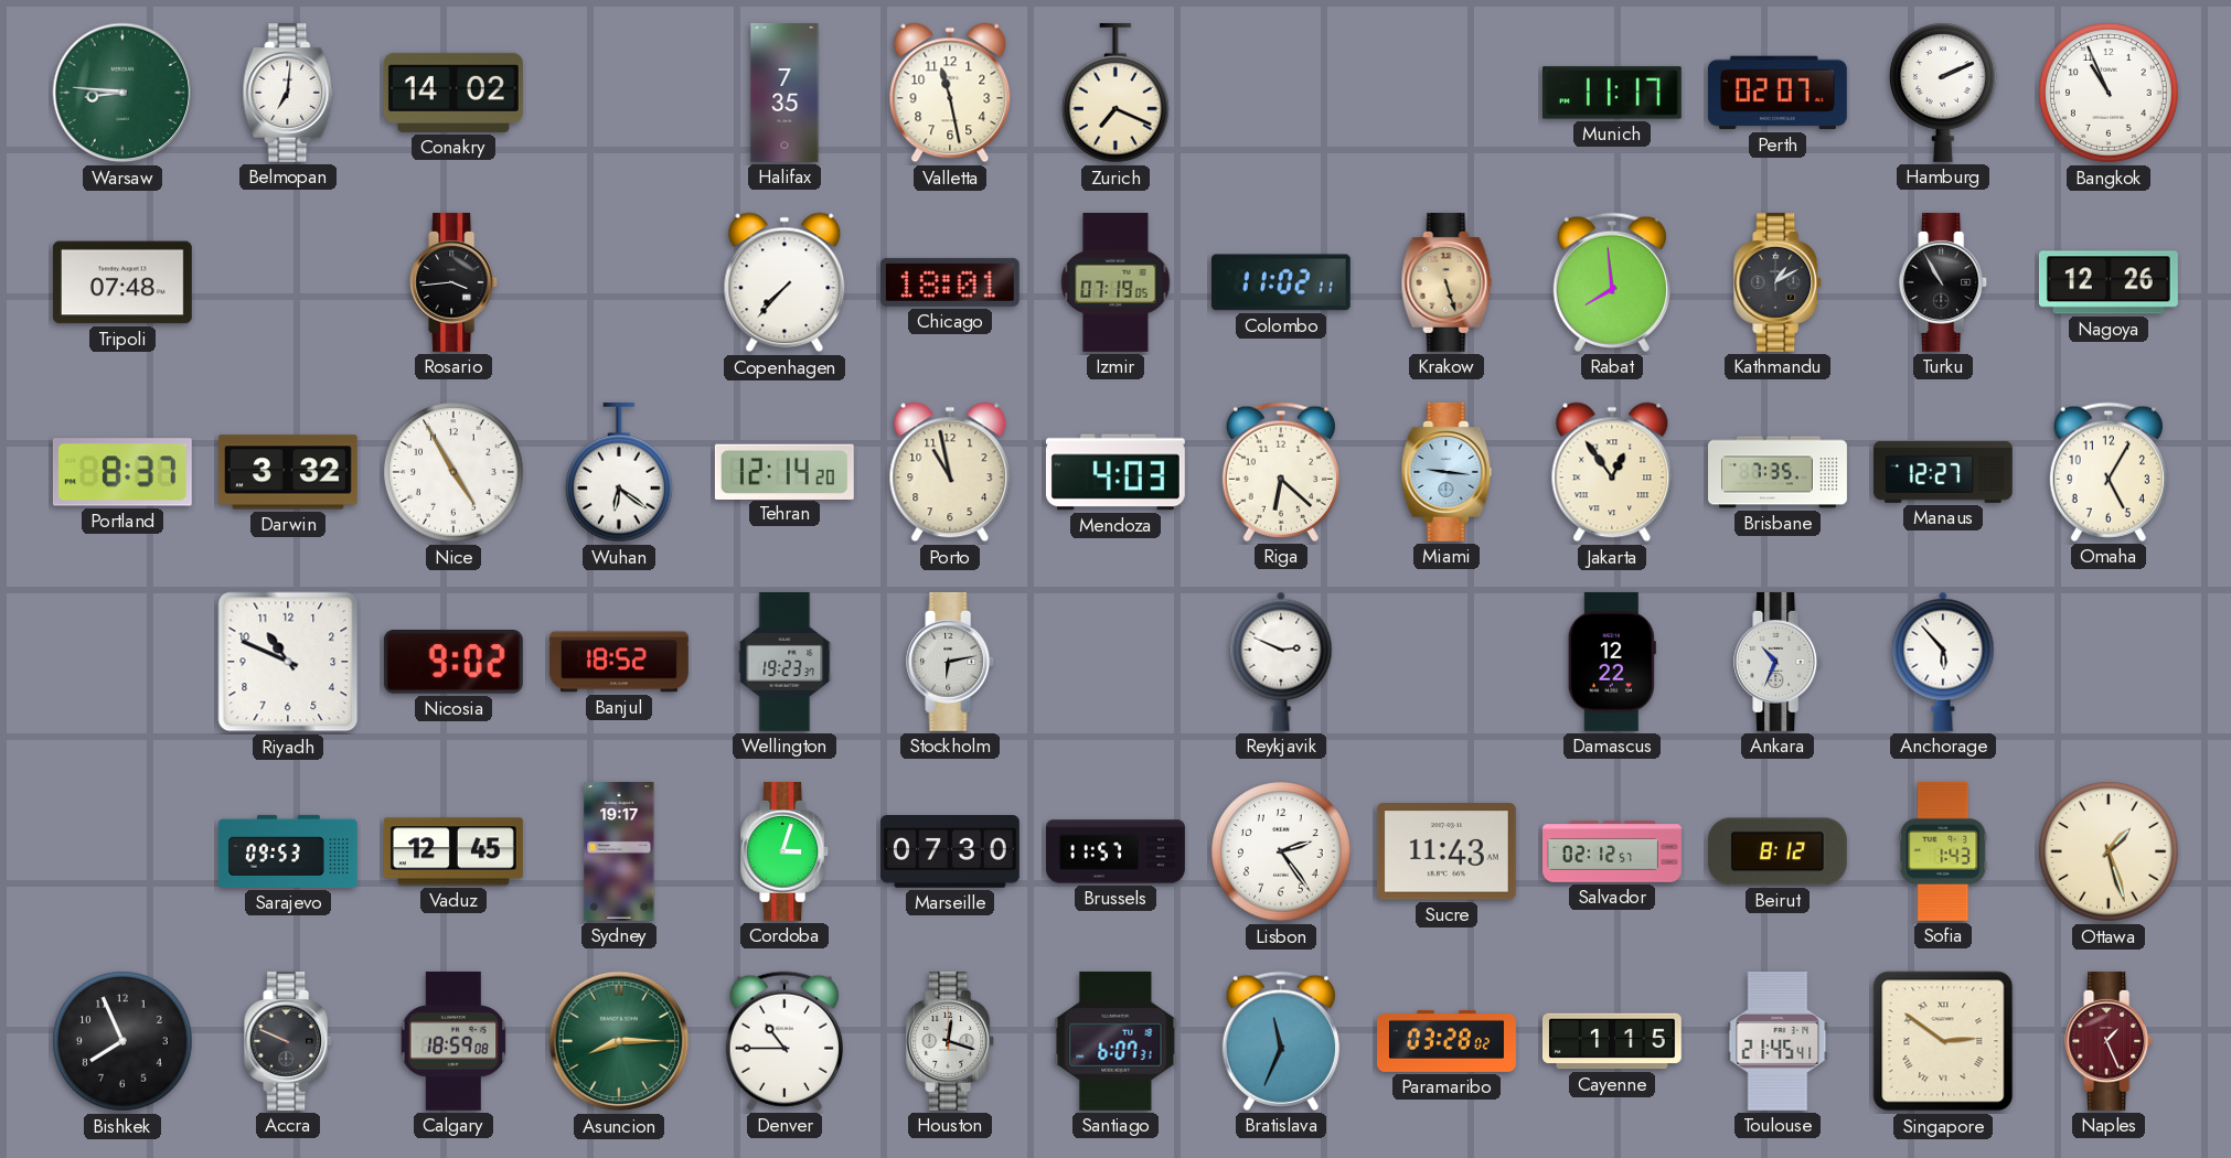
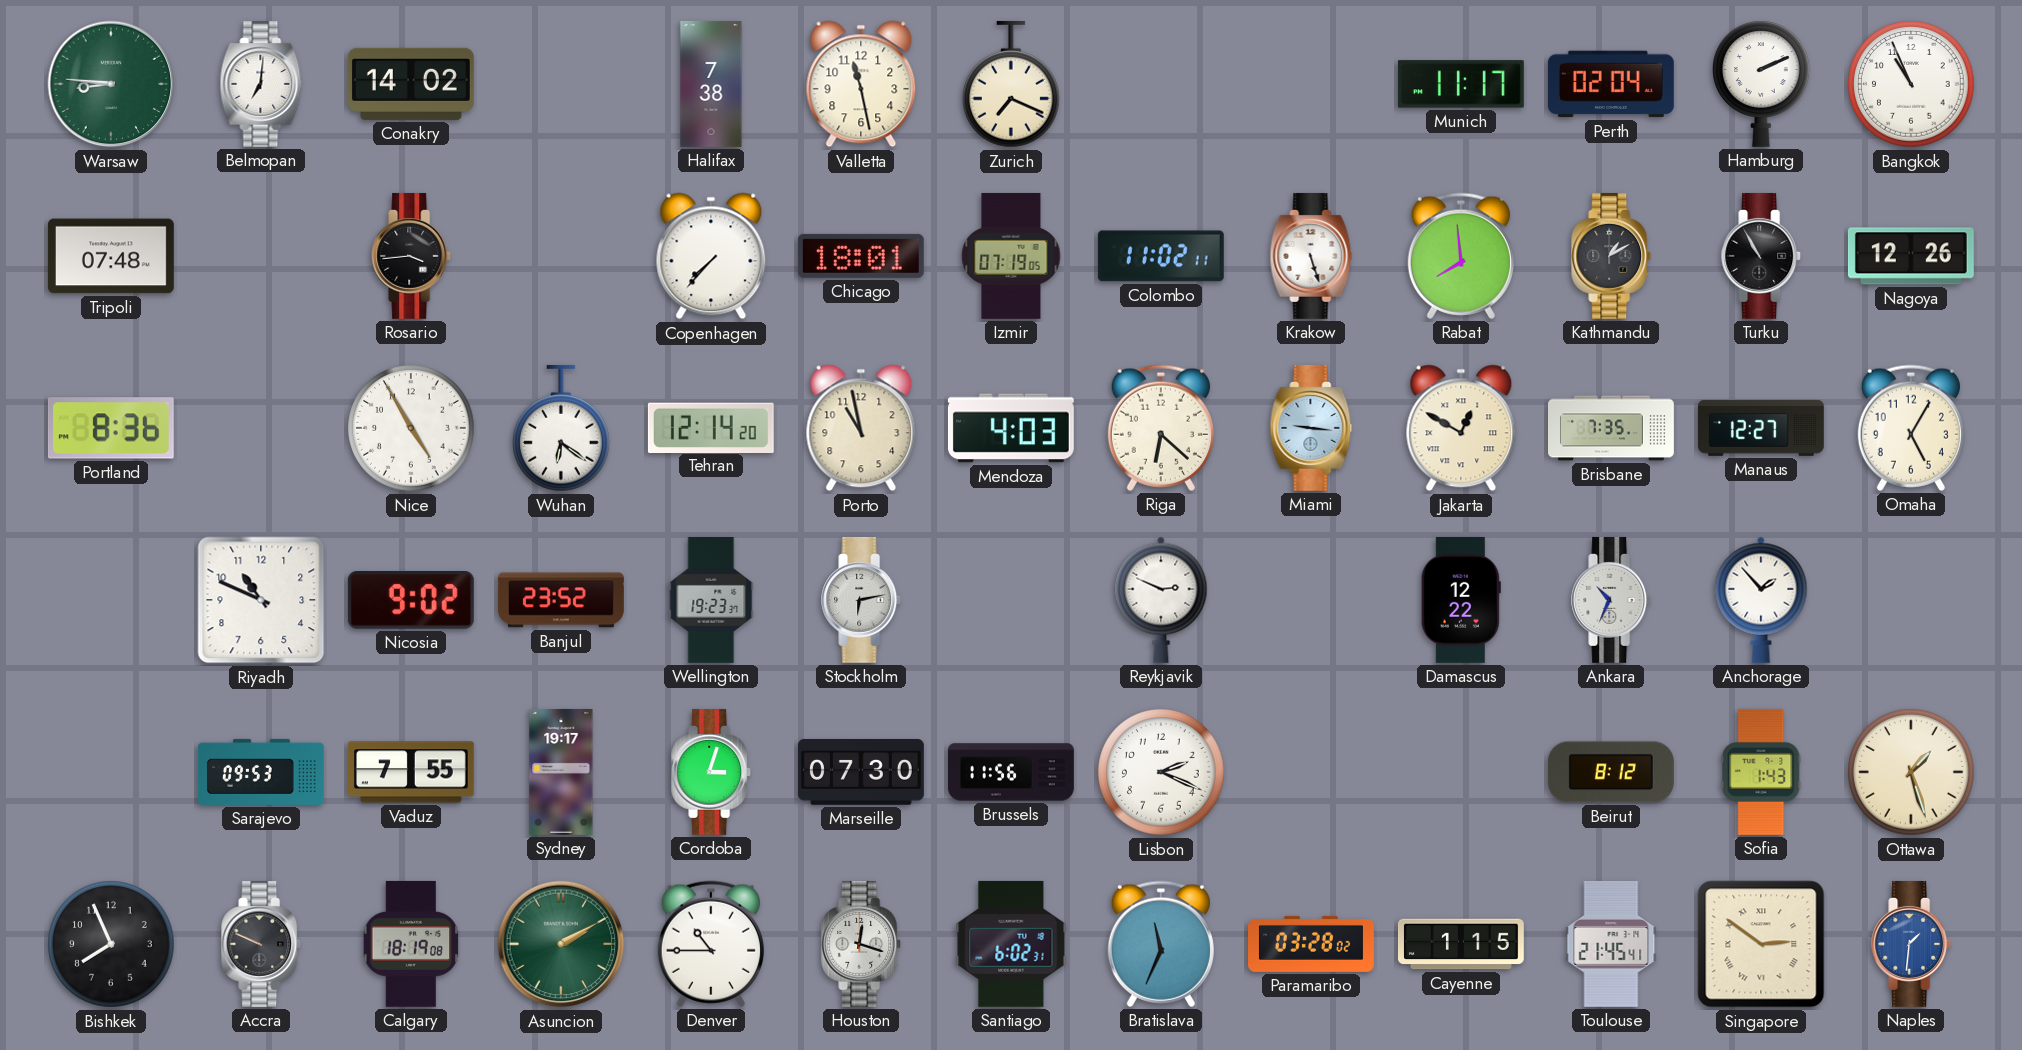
Halifax: 7:35 -> 7:38 (711, 84)
Perth: 02:07 -> 02:04 (1611, 84)
Krakow dial: champagne -> white (1311, 256)
Portland: 8:37 -> 8:36 (111, 428)
Darwin: 3:32 -> none (288, 472)
Jakarta: 12:54 -> 12:50 (1461, 428)
Banjul: 18:52 -> 23:52 (561, 600)
Anchorage: 5:53 -> 1:53 (1761, 600)
Vaduz: 12:45 -> 7:55 (411, 772)
Brussels: 11:57 -> 11:56 (1012, 772)
Lisbon: 2:24 -> 2:19 (1161, 772)
Sucre: 11:43 -> none (1447, 851)
Salvador: 02:12 -> none (1613, 851)
Calgary: 18:59 -> 18:19 (411, 944)
Asuncion: 8:15 -> 2:10 (561, 944)
Santiago: 6:07 -> 6:02 (1011, 944)
Naples: 1:26 -> 1:31 (1912, 944)
Naples dial: burgundy -> blue (1912, 944)
